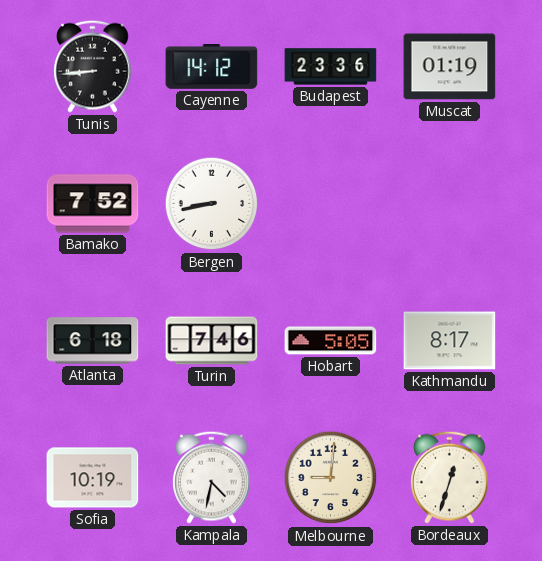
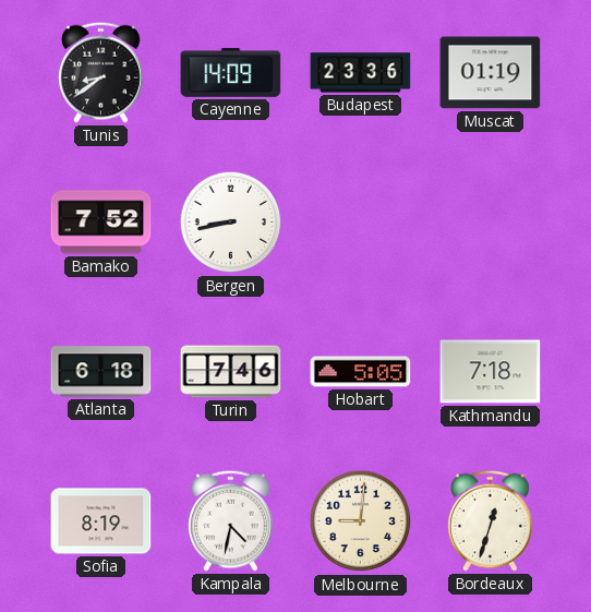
Tunis: 8:44 -> 8:39 (101, 72)
Cayenne: 14:12 -> 14:09 (231, 73)
Kathmandu: 8:17 -> 7:18 (491, 372)
Sofia: 10:19 -> 8:19 (101, 521)
